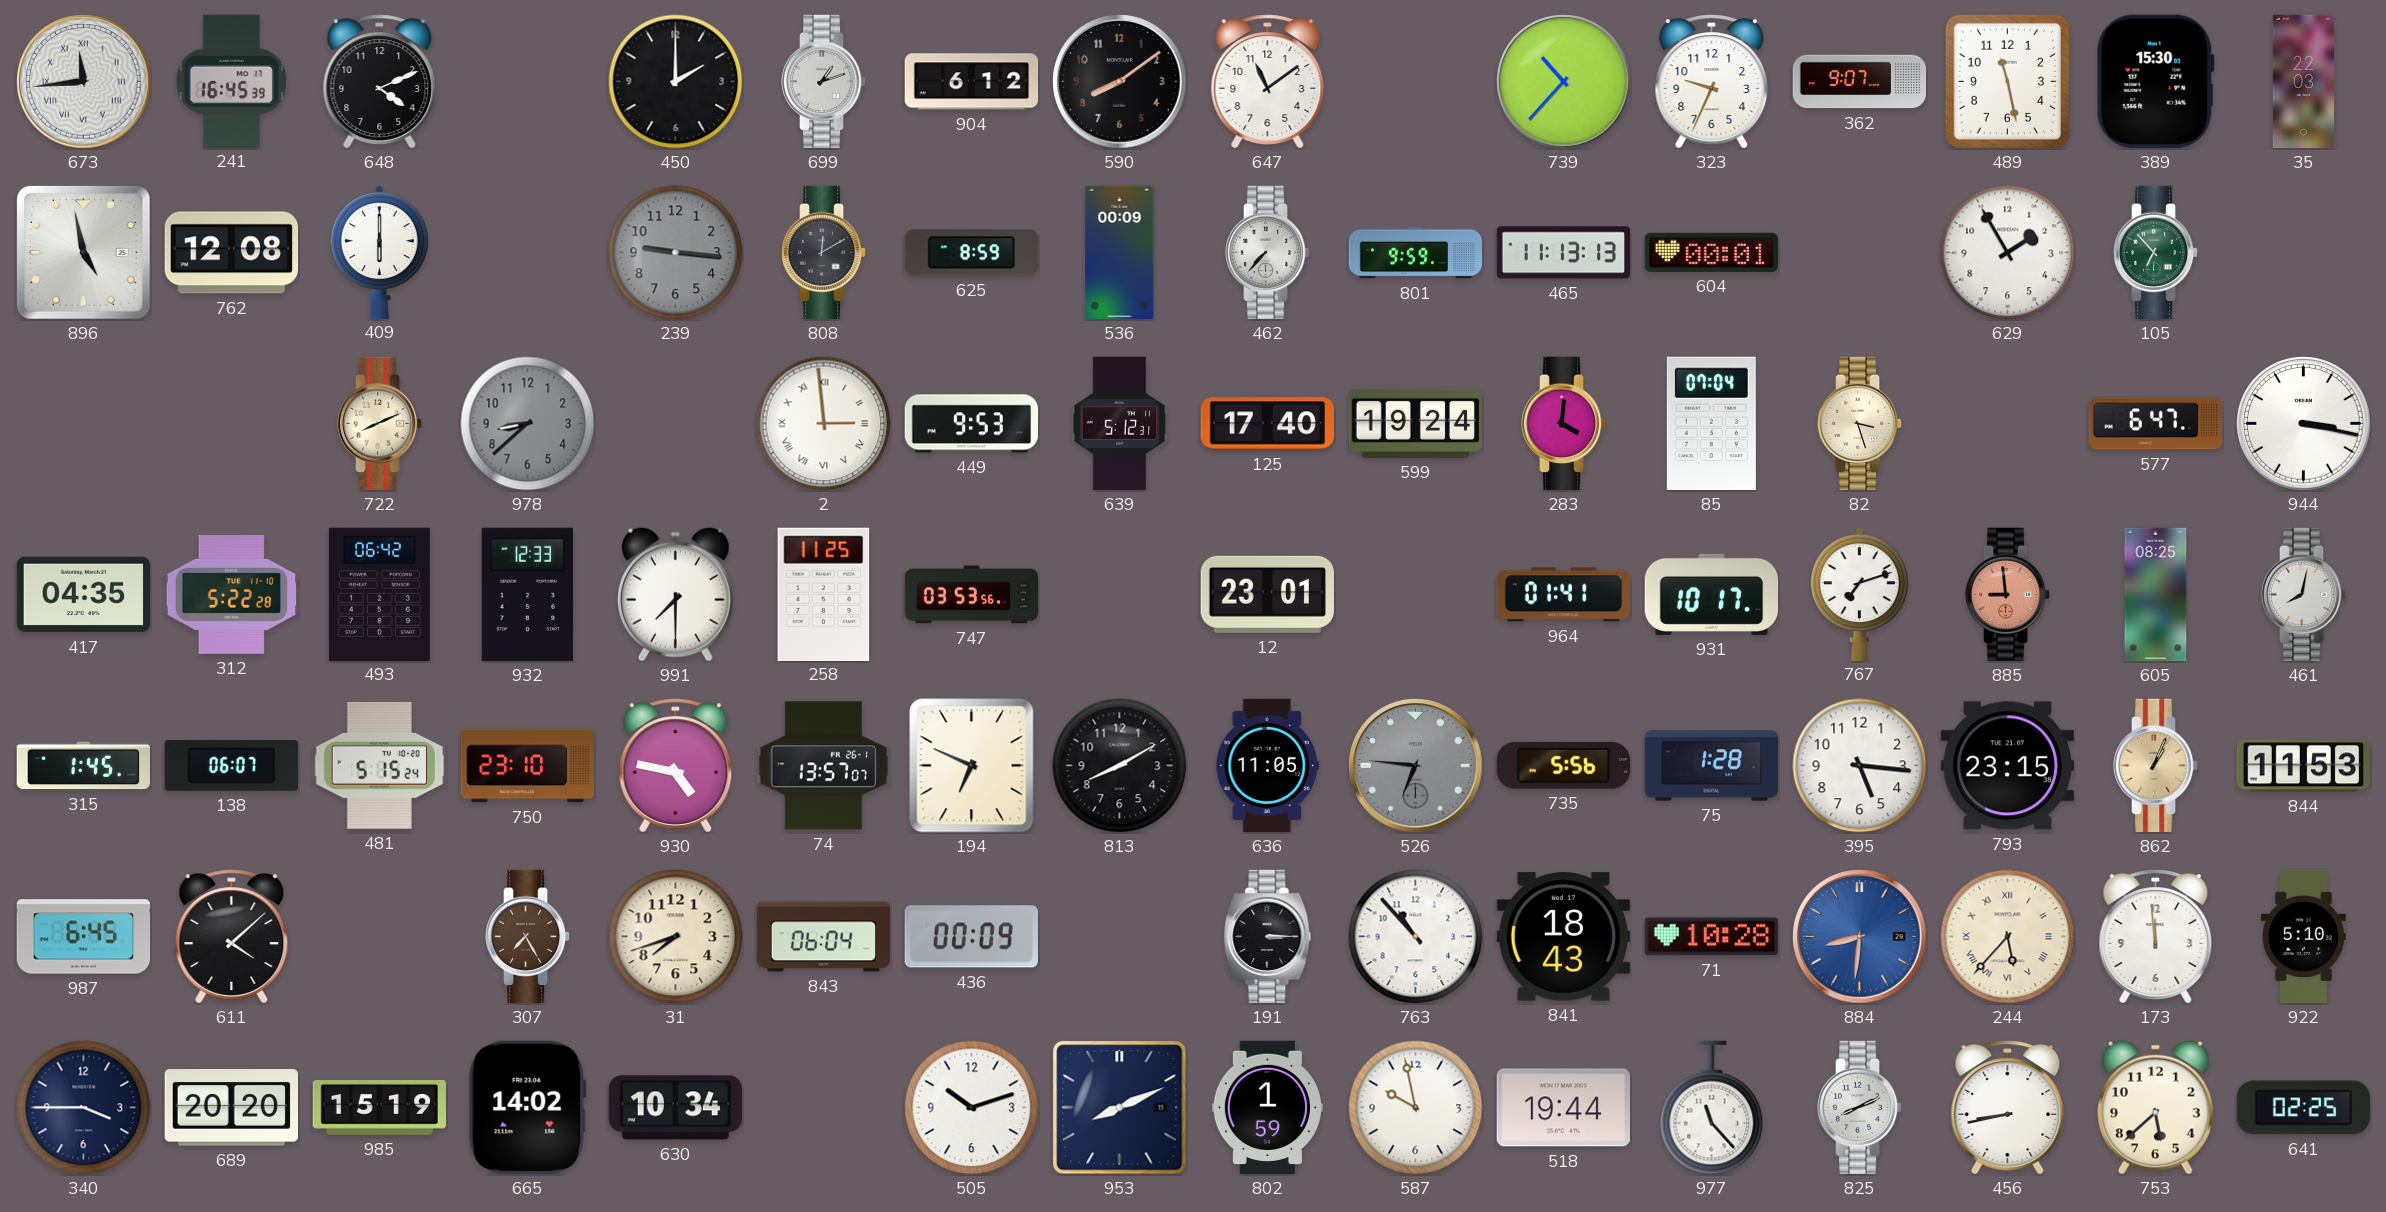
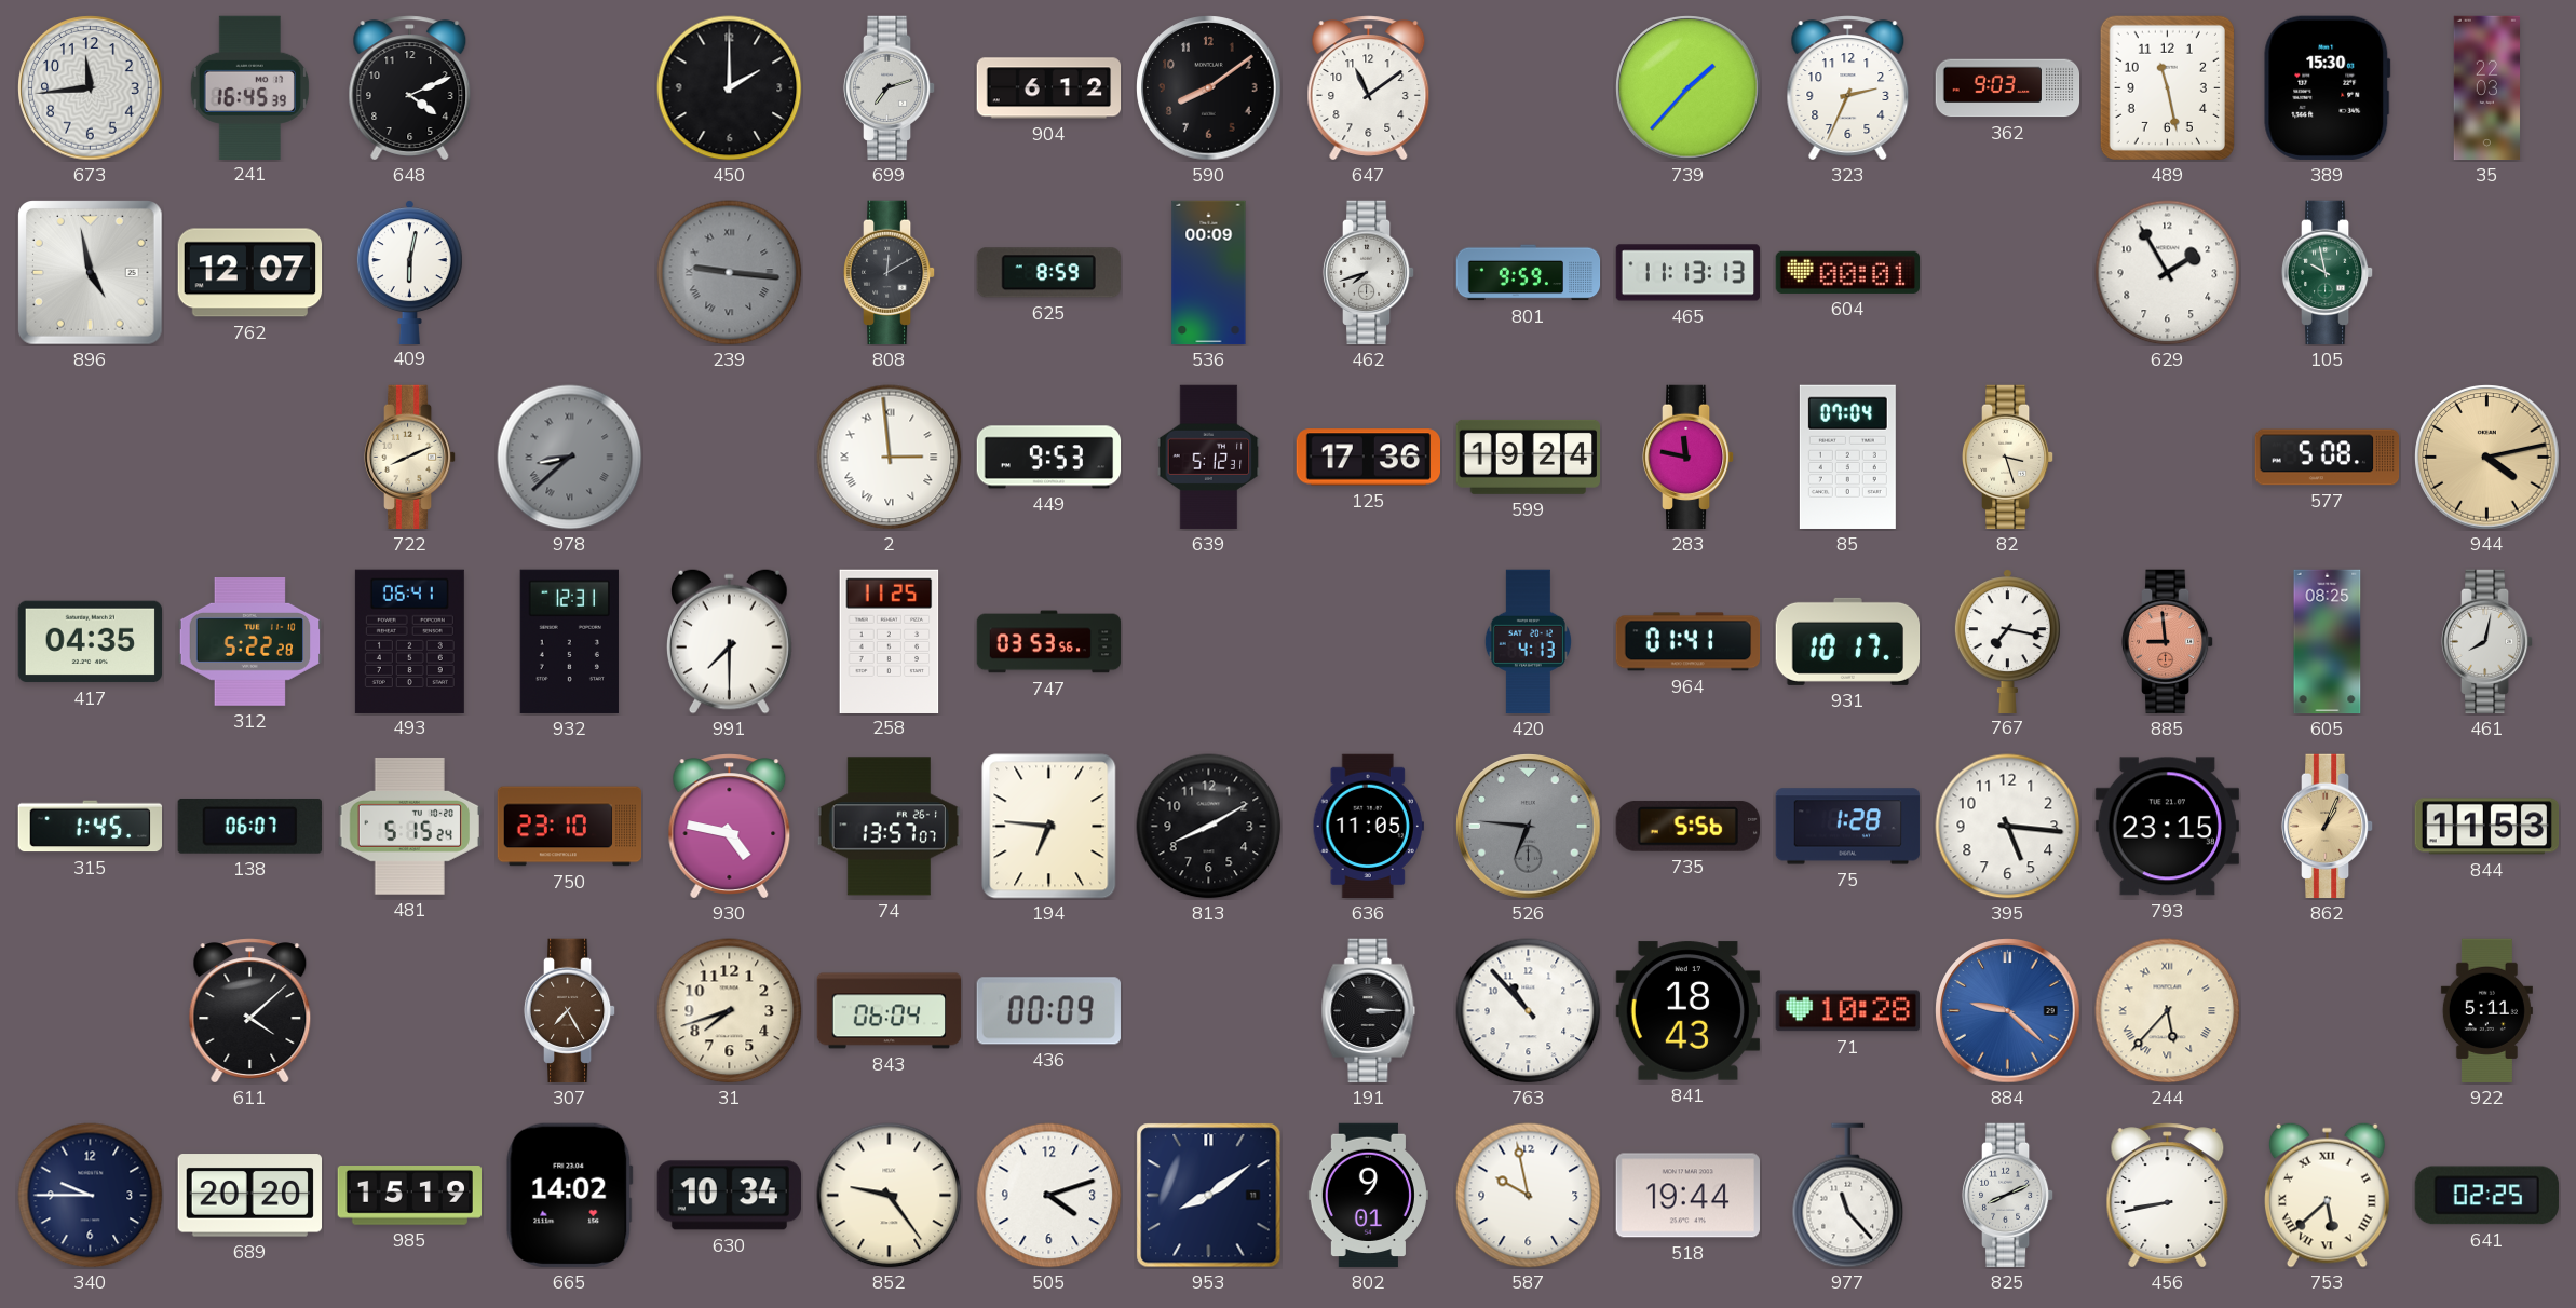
673 numerals: Roman -> Arabic (91, 88)
699: 1:12 -> 7:12 (890, 88)
739: 10:37 -> 1:37 (1689, 88)
323: 9:34 -> 2:34 (1848, 88)
362: 9:07 -> 9:03 (2008, 88)
762: 12:08 -> 12:07 (250, 273)
409: 6:00 -> 6:02 (409, 272)
239 numerals: Arabic -> Roman (730, 273)
462: 7:37 -> 7:42 (1369, 273)
105: 6:53 -> 9:58 (2328, 273)
978 numerals: Arabic -> Roman (570, 458)
125: 17:40 -> 17:36 (1368, 458)
283: 4:01 -> 11:47 (1689, 458)
577: 6:47 -> 5:08 (2328, 458)
944: 3:17 -> 4:13 (2487, 458)
944 dial: white -> champagne (2487, 458)
493: 06:42 -> 06:41 (409, 641)
932: 12:33 -> 12:31 (569, 641)
12: 23:01 -> none (1267, 594)
420: none -> 4:13 (1528, 642)
767: 7:12 -> 7:17 (2007, 641)
194: 6:49 -> 6:46 (1049, 827)
987: 6:45 -> none (84, 937)
884: 8:31 -> 9:22 (2008, 1011)
173: 11:59 -> none (2156, 937)
922: 5:10 -> 5:11 (2486, 1011)
340: 3:45 -> 9:45 (91, 1196)
852: none -> 9:24 (890, 1196)
505: 10:12 -> 4:12 (1049, 1196)
953: 8:11 -> 8:09 (1209, 1196)
802: 1:59 -> 9:01 (1368, 1196)
753 numerals: Arabic -> Roman (2328, 1195)
